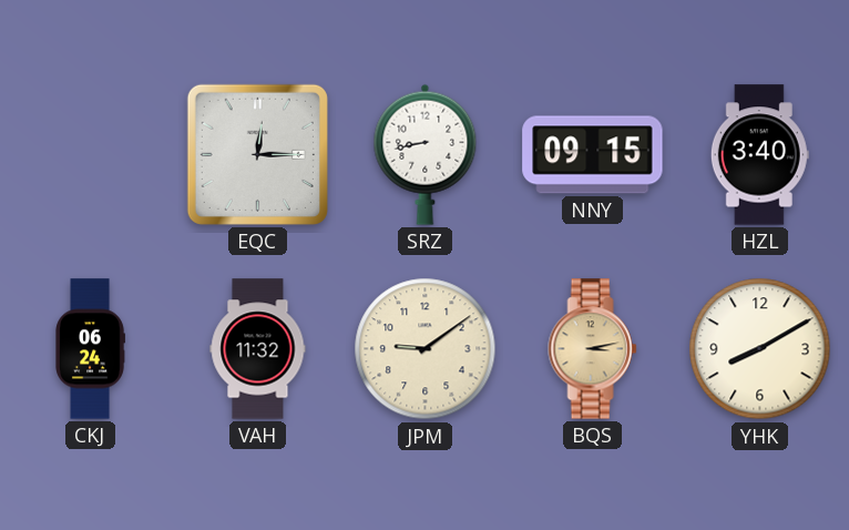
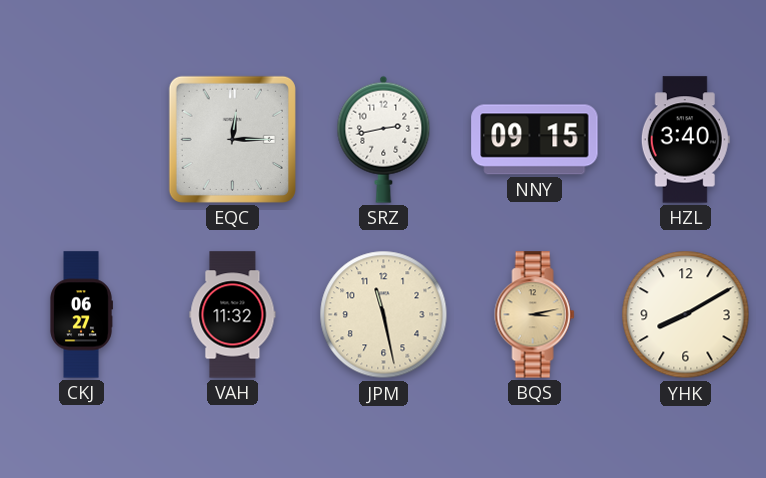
SRZ: 8:43 -> 2:43 (384, 139)
CKJ: 06:24 -> 06:27 (81, 315)
JPM: 9:09 -> 11:28 (384, 315)
